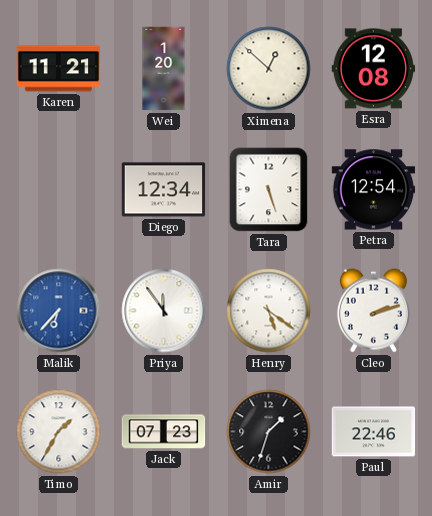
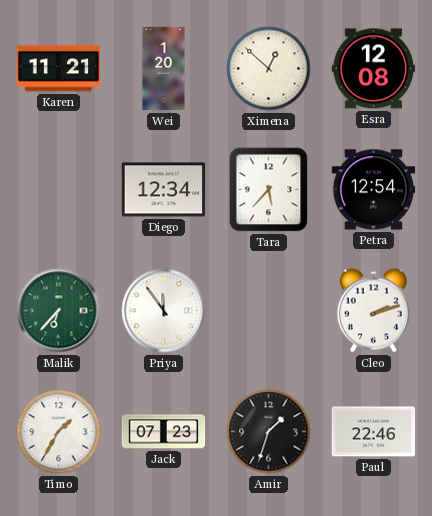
Tara: 5:27 -> 5:37 (269, 190)
Malik dial: blue -> green (59, 311)
Henry: 5:21 -> none (269, 311)
